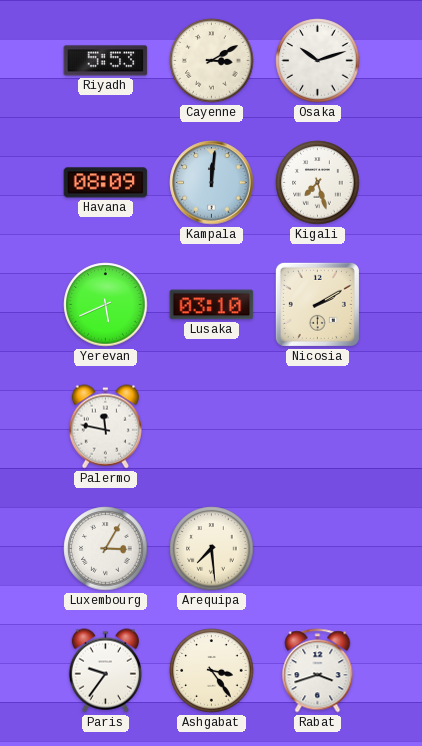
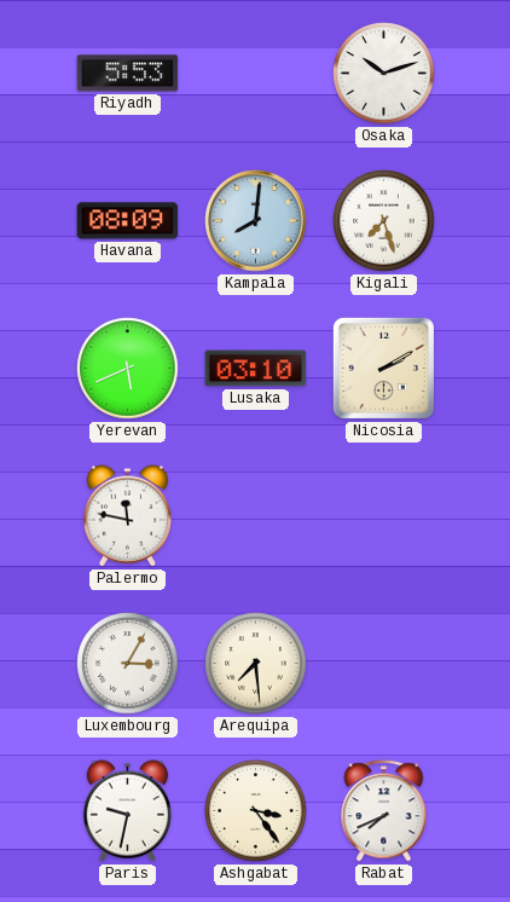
Cayenne: 3:10 -> none (212, 61)
Kampala: 12:01 -> 8:01 (256, 221)
Paris: 9:36 -> 9:32 (127, 811)
Rabat: 3:42 -> 7:41 (384, 811)
